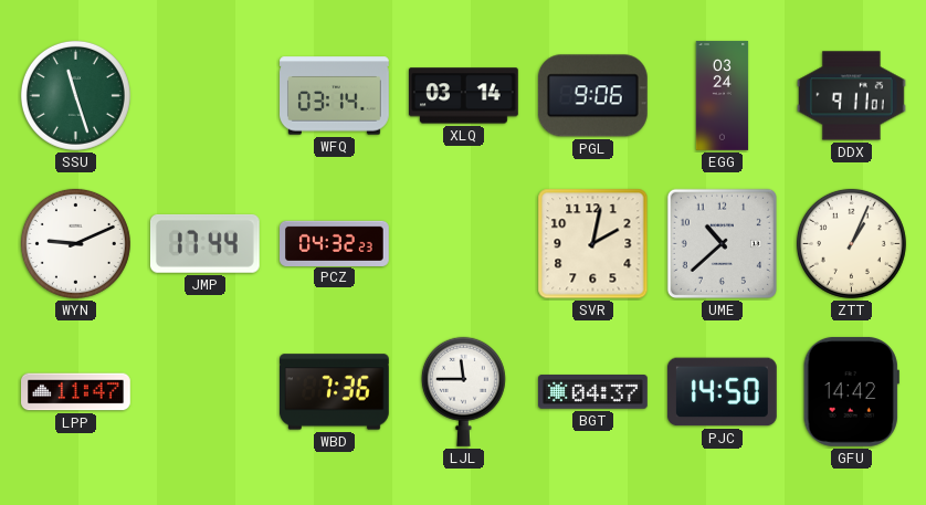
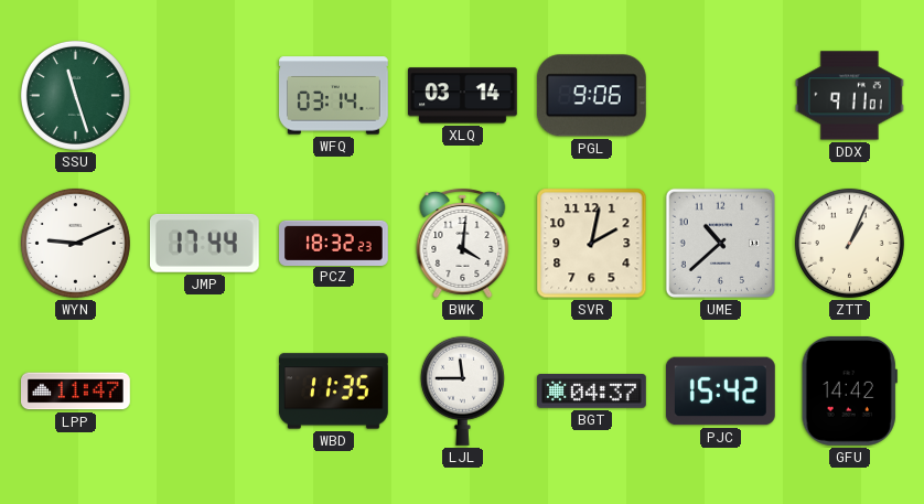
EGG: 03:24 -> none (723, 96)
PCZ: 04:32 -> 18:32 (334, 243)
BWK: none -> 4:01 (463, 243)
WBD: 7:36 -> 11:35 (334, 392)
PJC: 14:50 -> 15:42 (720, 392)
